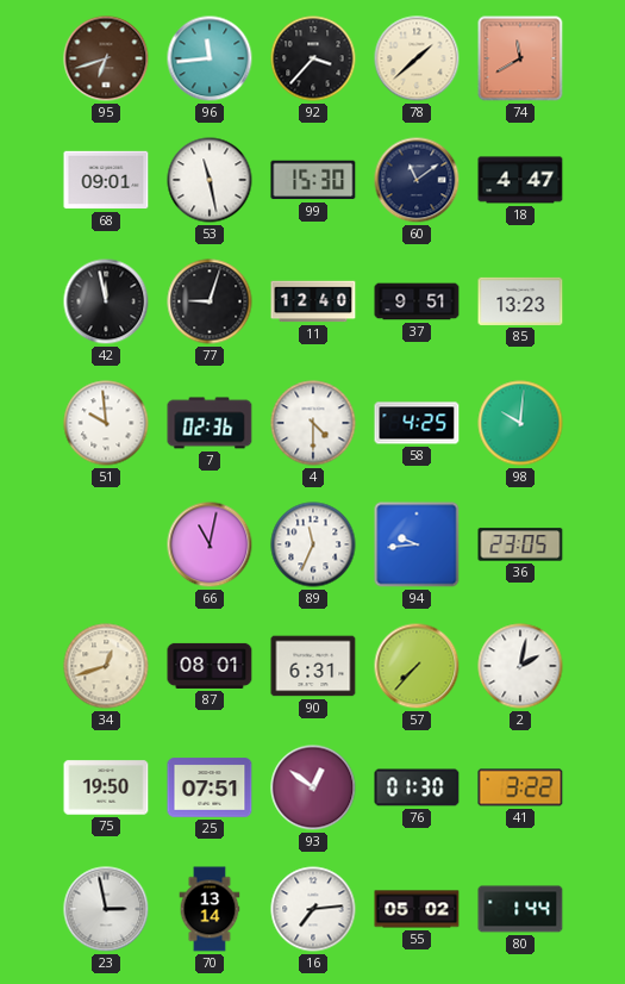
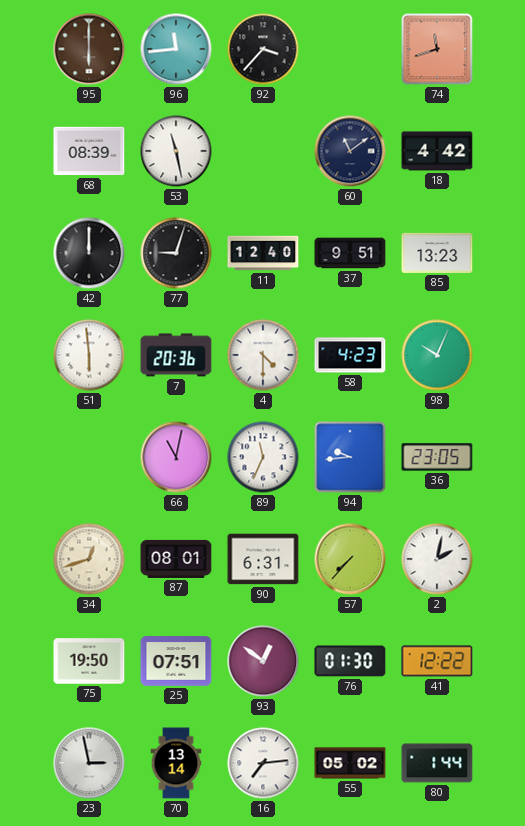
95: 6:42 -> 6:00 (89, 49)
78: 1:38 -> none (417, 58)
74: 11:40 -> 11:42 (437, 49)
68: 09:01 -> 08:39 (89, 151)
99: 15:30 -> none (313, 180)
18: 4:47 -> 4:42 (437, 151)
42: 11:58 -> 12:00 (89, 253)
51: 9:59 -> 5:59 (89, 355)
7: 02:36 -> 20:36 (176, 355)
58: 4:25 -> 4:23 (350, 355)
98: 10:01 -> 10:04 (437, 355)
41: 3:22 -> 12:22 (437, 661)
